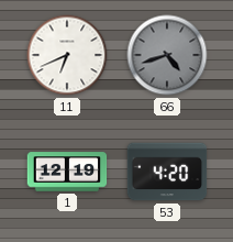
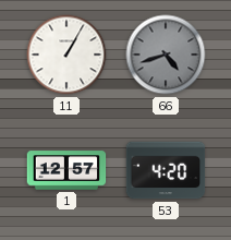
11: 6:41 -> 1:05 (66, 55)
1: 12:19 -> 12:57 (66, 170)
